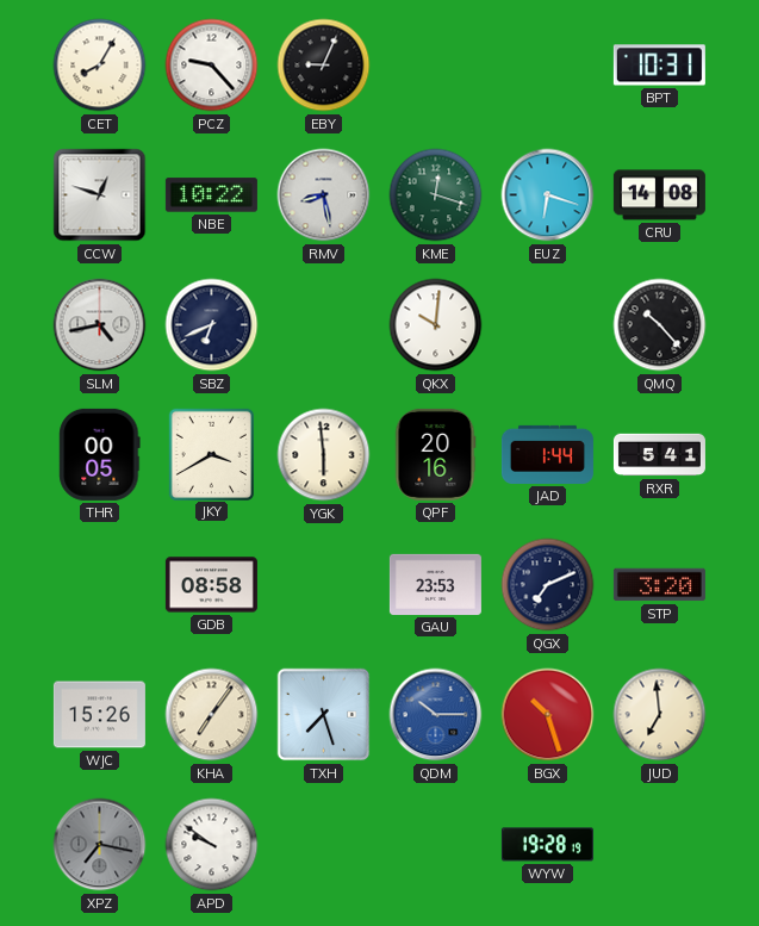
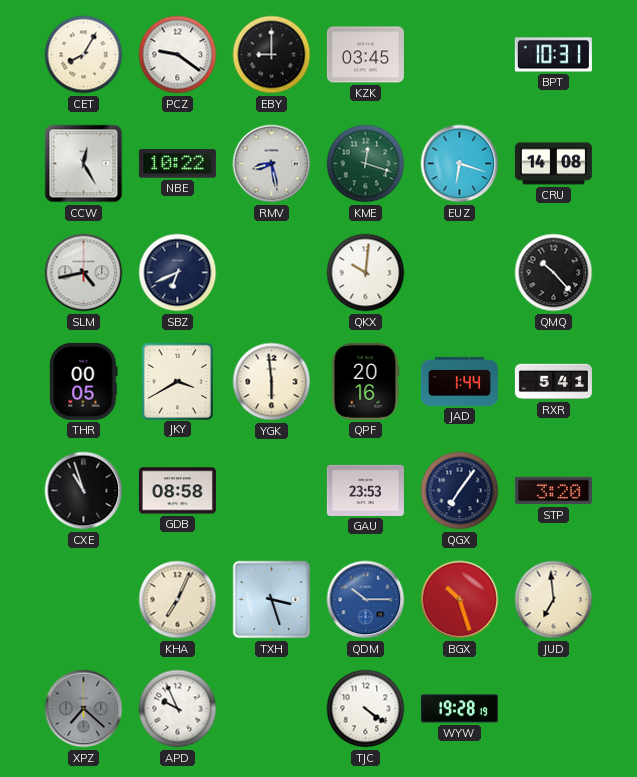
PCZ: 9:23 -> 9:21 (178, 55)
EBY: 9:04 -> 9:00 (272, 55)
KZK: none -> 03:45 (365, 55)
CCW: 12:48 -> 12:25 (84, 164)
CXE: none -> 10:57 (84, 491)
QGX: 7:11 -> 7:06 (460, 491)
WJC: 15:26 -> none (99, 715)
KHA: 7:06 -> 7:04 (178, 600)
TXH: 7:27 -> 3:27 (272, 600)
XPZ: 7:17 -> 7:22 (84, 709)
APD: 9:51 -> 9:56 (178, 709)
TJC: none -> 4:21 (366, 709)
